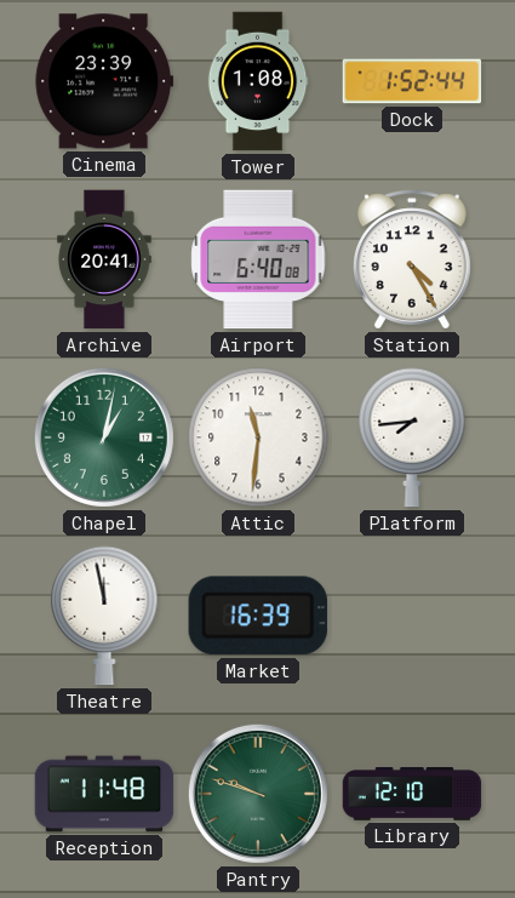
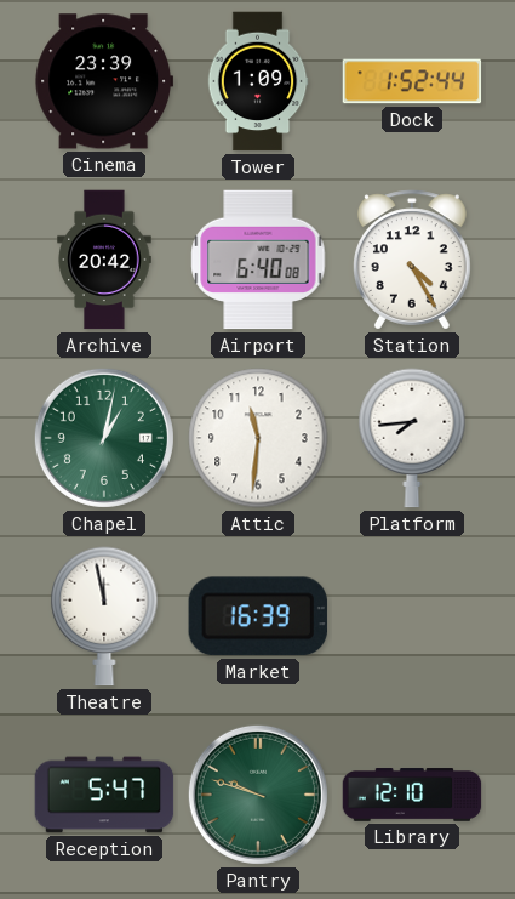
Tower: 1:08 -> 1:09 (258, 81)
Archive: 20:41 -> 20:42 (104, 260)
Reception: 11:48 -> 5:47 (104, 795)
